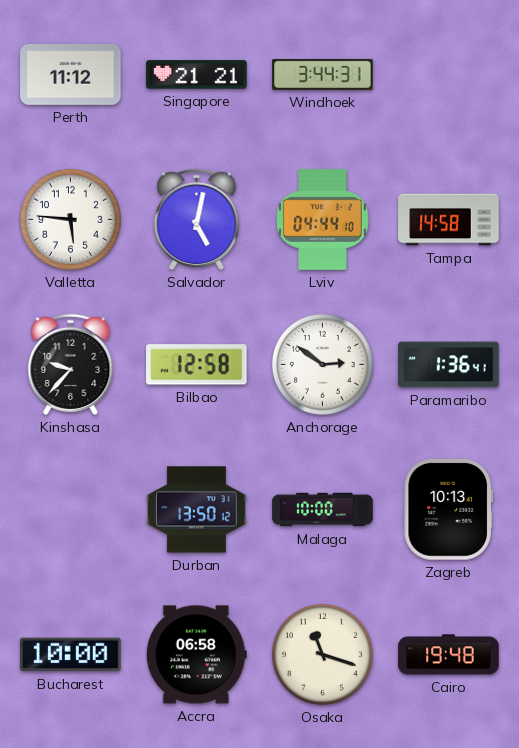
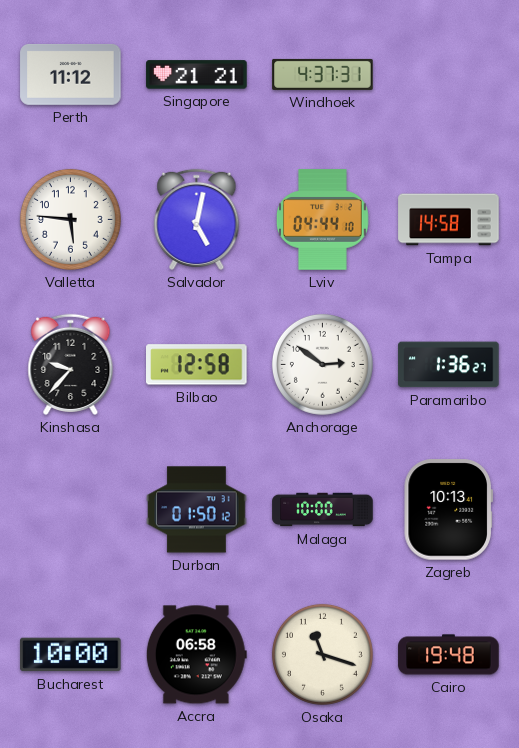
Windhoek: 3:44 -> 4:37 (323, 74)
Paramaribo: 1:36:41 -> 1:36:27 (449, 365)
Durban: 13:50 -> 01:50 (197, 510)
